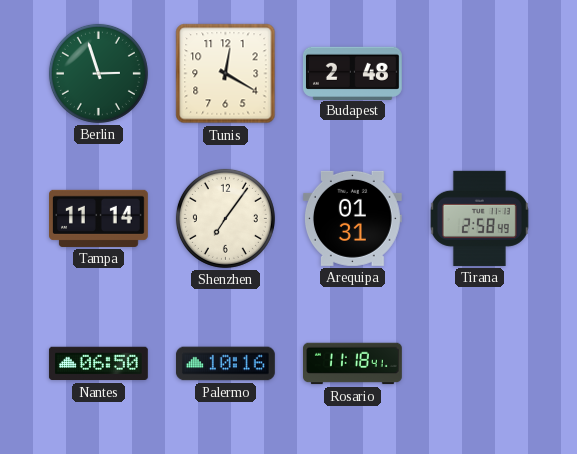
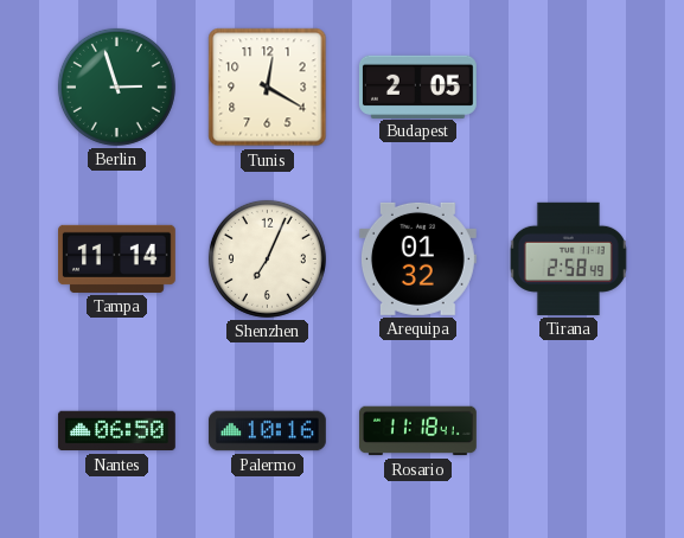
Budapest: 2:48 -> 2:05 (417, 87)
Shenzhen: 7:06 -> 7:04 (267, 258)
Arequipa: 01:31 -> 01:32 (417, 258)
